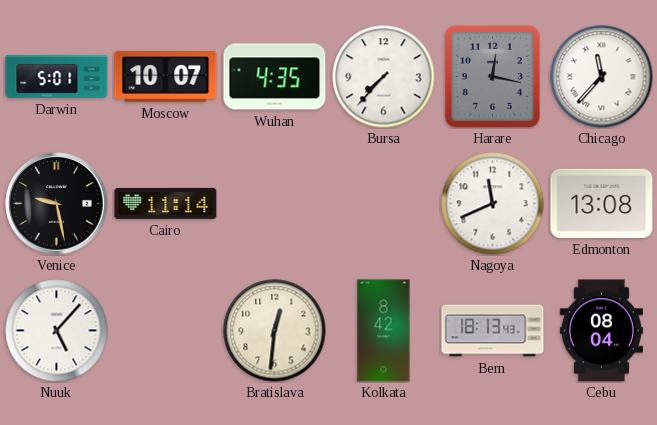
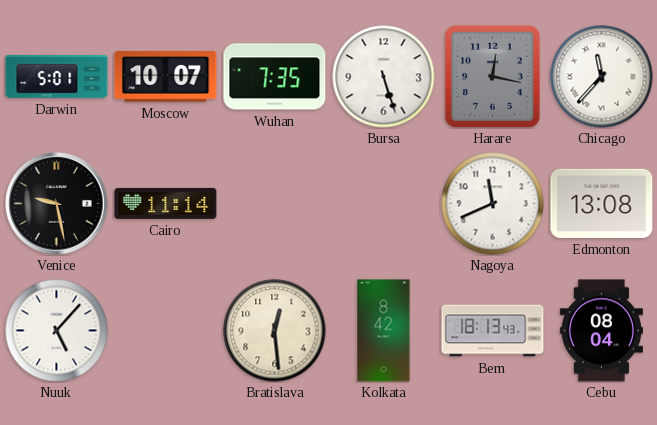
Wuhan: 4:35 -> 7:35 (275, 77)
Bursa: 7:37 -> 5:27 (384, 77)
Bratislava: 12:31 -> 12:29 (275, 331)
